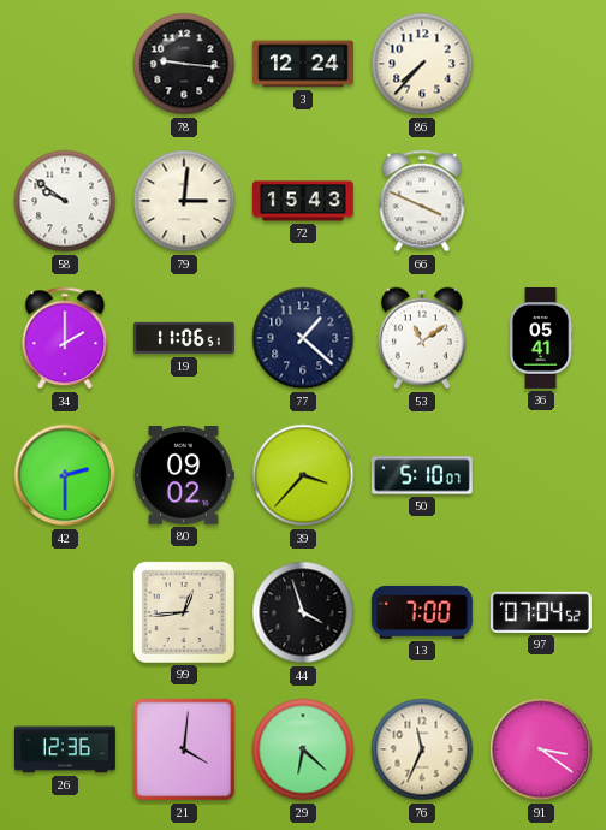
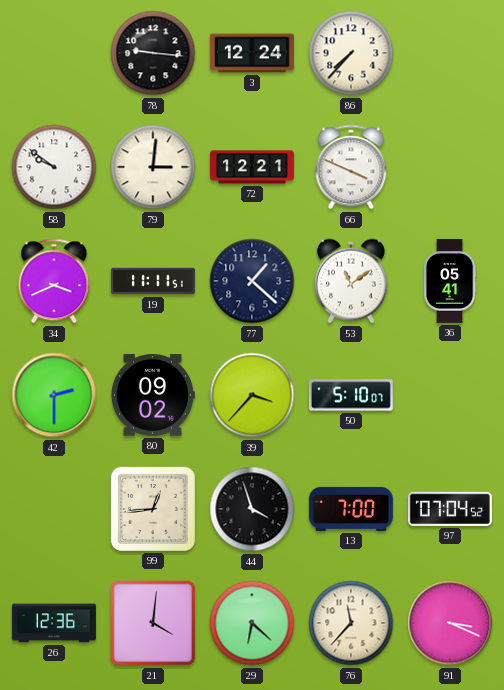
72: 15:43 -> 12:21 (252, 167)
34: 2:00 -> 3:41 (54, 281)
19: 11:06 -> 11:11 (153, 281)
76: 11:34 -> 11:37 (351, 623)
91: 3:21 -> 3:19 (450, 623)
